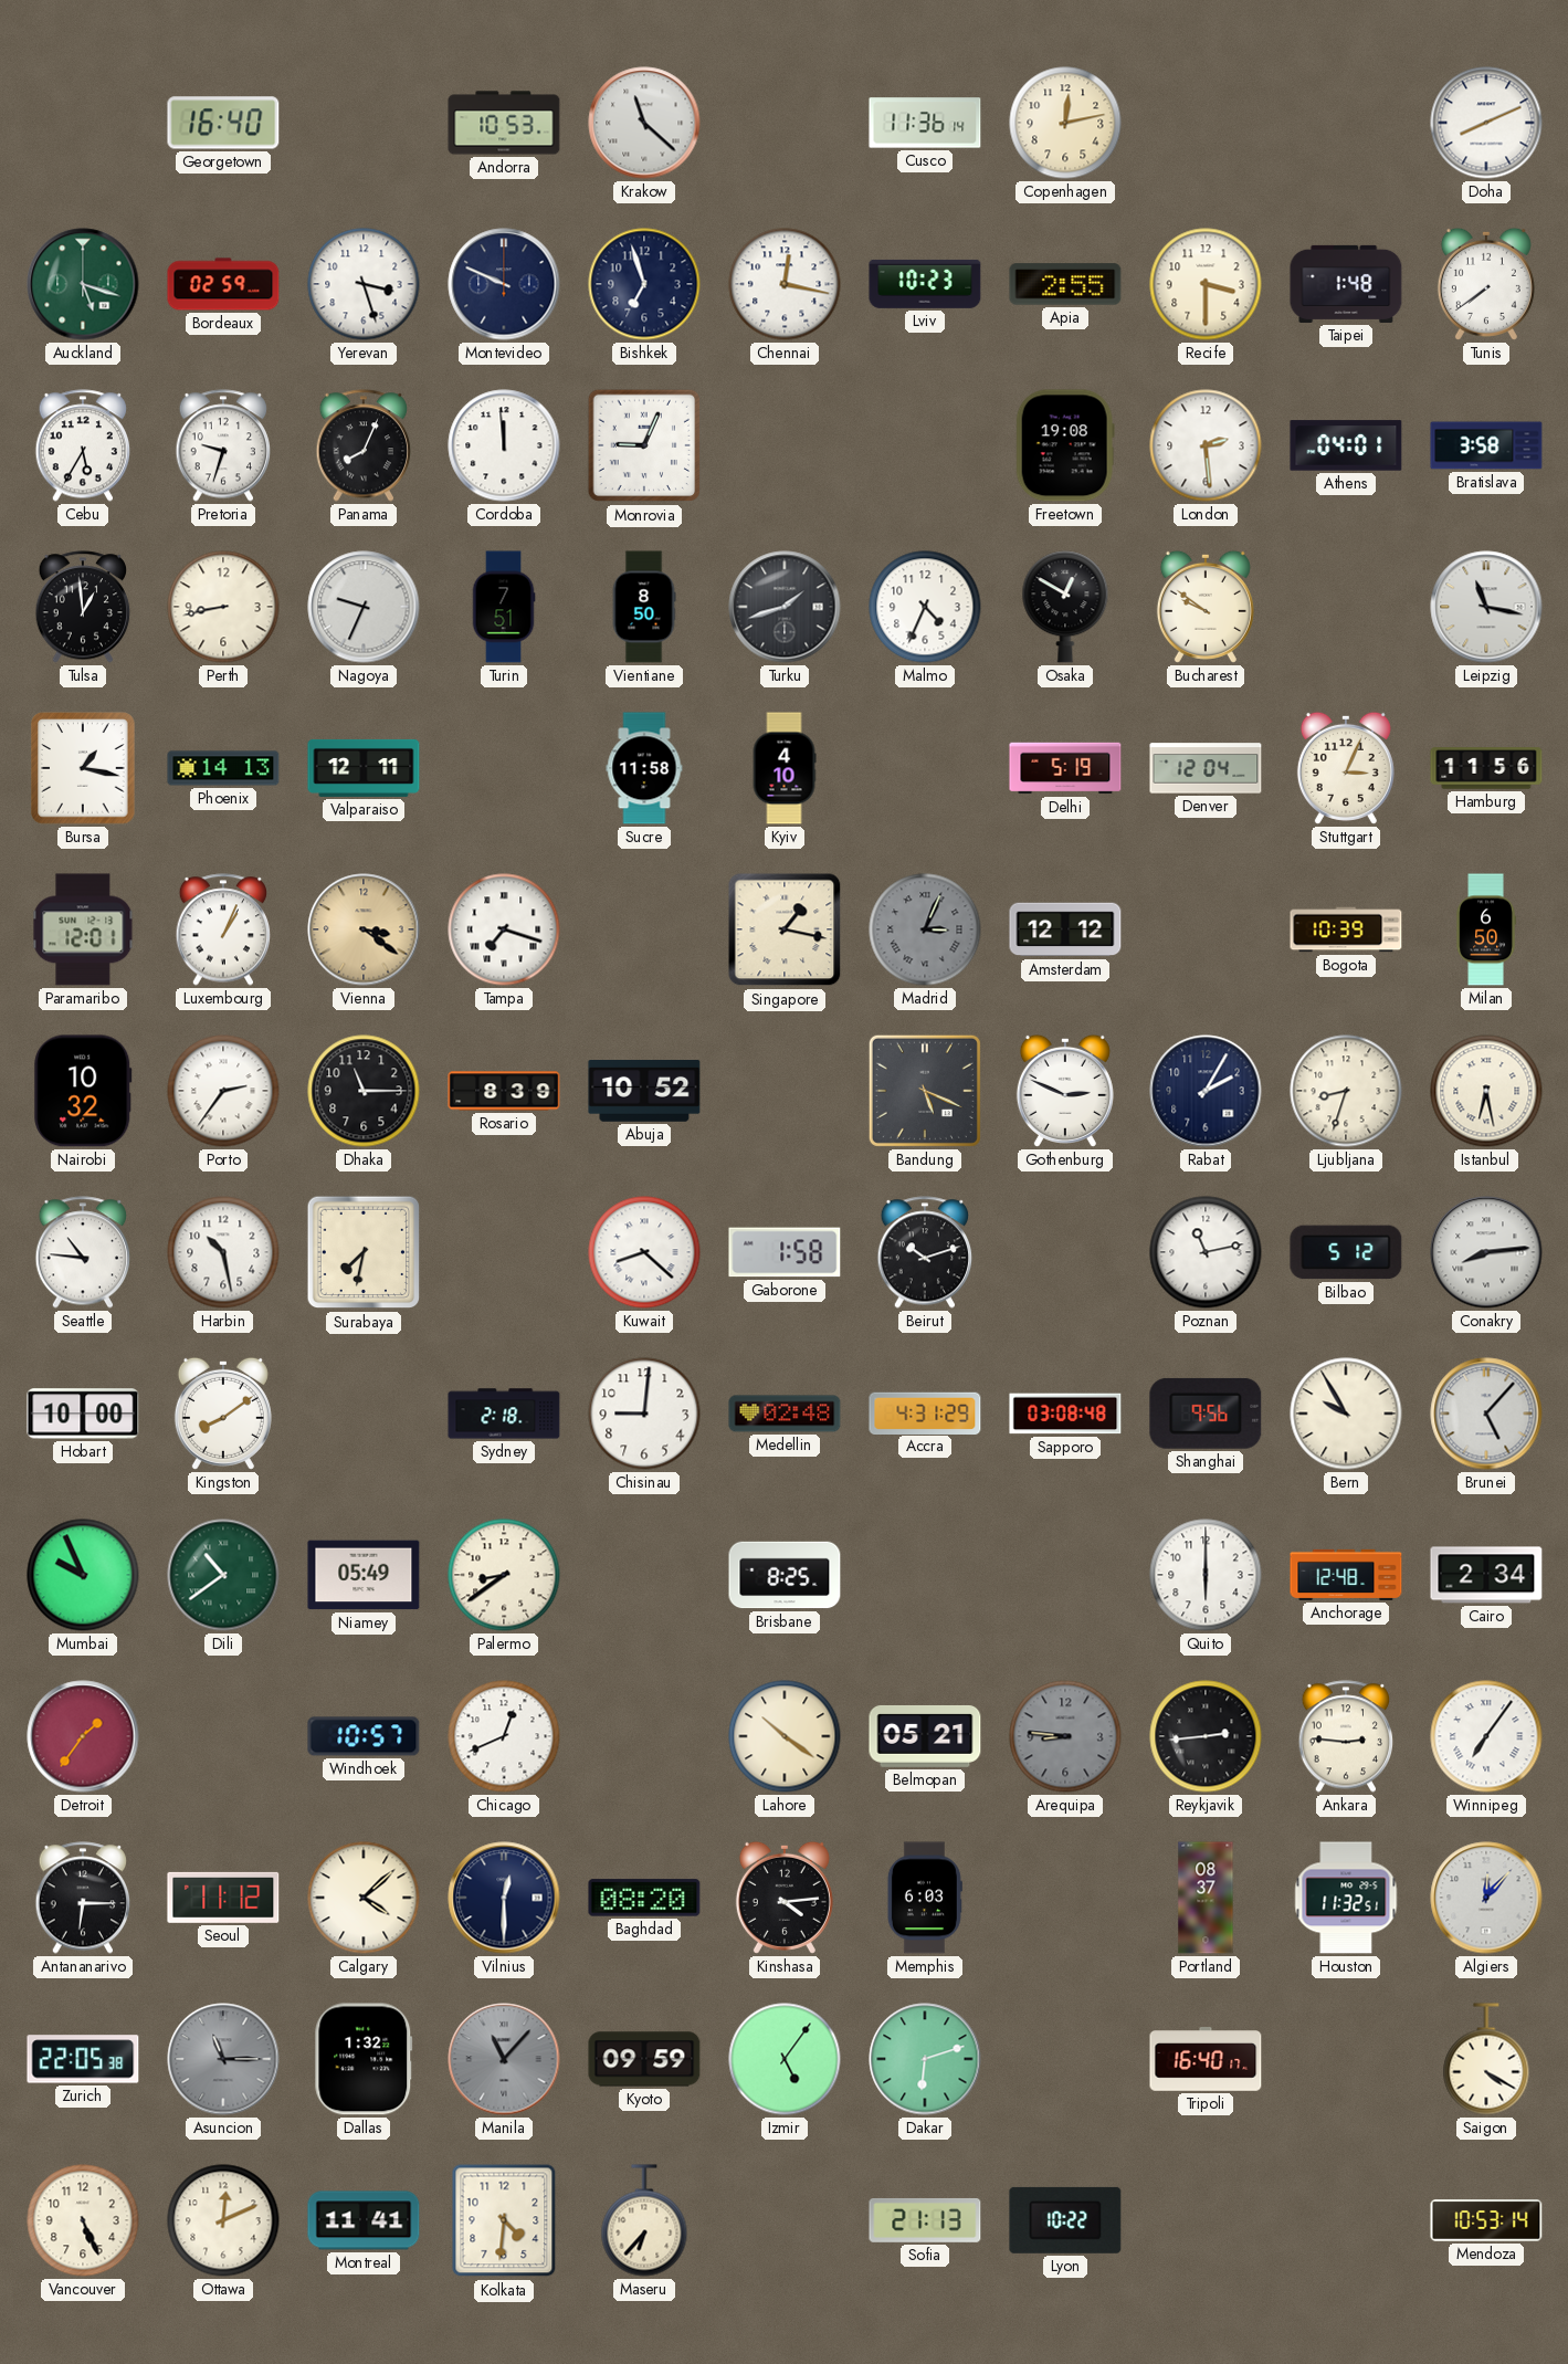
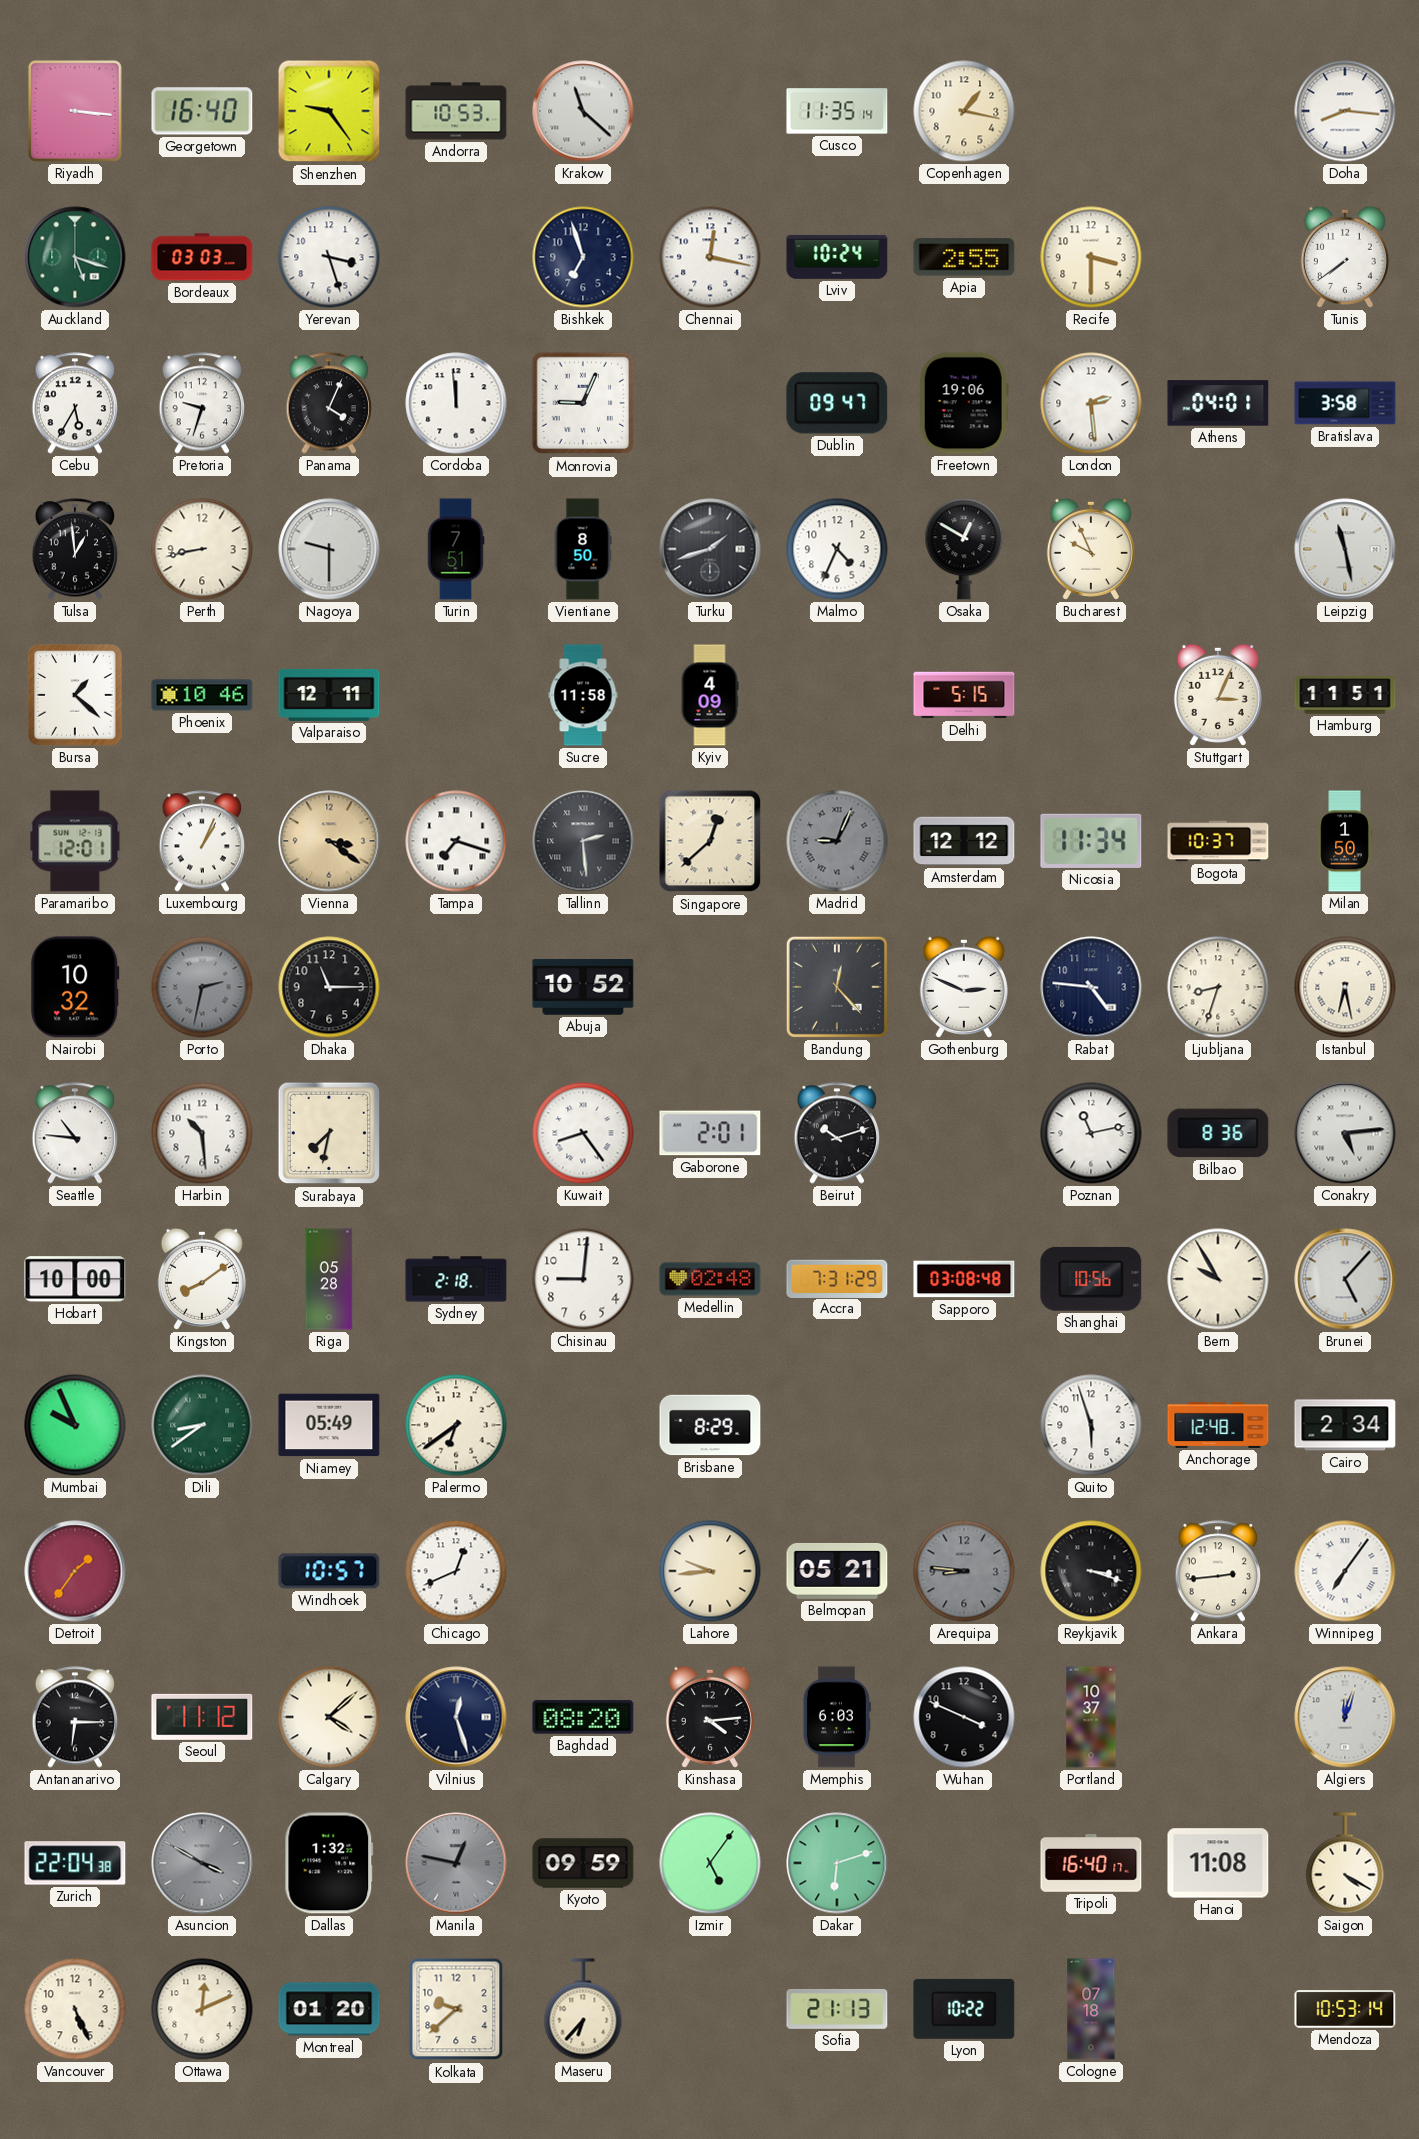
Riyadh: none -> 3:16 (75, 111)
Shenzhen: none -> 9:24 (329, 111)
Cusco: 11:36 -> 11:35 (837, 111)
Copenhagen: 12:13 -> 1:17 (964, 111)
Doha: 8:11 -> 8:16 (1345, 111)
Bordeaux: 02:59 -> 03:03 (202, 257)
Montevideo: 9:49 -> none (504, 284)
Lviv: 10:23 -> 10:24 (837, 257)
Taipei: 1:48 -> none (1346, 284)
Panama: 8:04 -> 4:04 (329, 403)
Dublin: none -> 09:47 (837, 403)
Freetown: 19:08 -> 19:06 (964, 403)
Nagoya: 9:34 -> 9:30 (329, 549)
Bucharest: 9:51 -> 9:56 (1091, 549)
Leipzig: 11:17 -> 11:28 (1345, 549)
Bursa: 1:17 -> 1:22 (75, 695)
Phoenix: 14:13 -> 10:46 (202, 695)
Kyiv: 4:10 -> 4:09 (710, 695)
Delhi: 5:19 -> 5:15 (964, 695)
Denver: 12:04 -> none (1206, 768)
Hamburg: 11:56 -> 11:51 (1345, 695)
Tallinn: none -> 2:29 (583, 841)
Singapore: 1:17 -> 12:38 (710, 841)
Madrid: 3:04 -> 9:04 (837, 841)
Nicosia: none -> 11:34 (1091, 841)
Bogota: 10:39 -> 10:37 (1218, 841)
Milan: 6:50 -> 1:50 (1345, 841)
Porto: 2:36 -> 2:32 (202, 987)
Porto dial: white -> grey (202, 987)
Rosario: 8:39 -> none (504, 1091)
Bandung: 5:19 -> 12:23 (837, 987)
Rabat: 2:05 -> 4:46 (1091, 987)
Harbin: 10:28 -> 10:29 (202, 1133)
Kuwait: 8:22 -> 8:24 (583, 1133)
Gaborone: 1:58 -> 2:01 (710, 1133)
Bilbao: 5:12 -> 8:36 (1218, 1133)
Conakry: 8:14 -> 5:14 (1345, 1133)
Riga: none -> 05:28 (329, 1279)
Accra: 4:31 -> 7:31 (837, 1278)
Shanghai: 9:56 -> 10:56 (1091, 1279)
Dili: 10:39 -> 8:39 (202, 1425)
Palermo: 8:39 -> 6:39 (456, 1425)
Brisbane: 8:25 -> 8:29 (710, 1425)
Quito: 6:00 -> 5:57 (1091, 1425)
Lahore: 10:21 -> 9:44 (710, 1571)
Reykjavik: 2:44 -> 3:18 (1091, 1571)
Ankara: 2:46 -> 2:44 (1218, 1571)
Vilnius: 12:30 -> 12:27 (456, 1717)
Wuhan: none -> 3:49 (964, 1717)
Portland: 08:37 -> 10:37 (1091, 1717)
Houston: 11:32 -> none (1346, 1898)
Algiers: 12:07 -> 12:03 (1345, 1717)
Zurich: 22:05 -> 22:04 (75, 1863)
Asuncion: 11:15 -> 3:50 (202, 1863)
Manila: 11:07 -> 12:47 (456, 1863)
Hanoi: none -> 11:08 (1218, 1863)
Montreal: 11:41 -> 01:20 (329, 2009)
Kolkata: 4:31 -> 9:38 (456, 2009)
Cologne: none -> 07:18 (1091, 2009)
